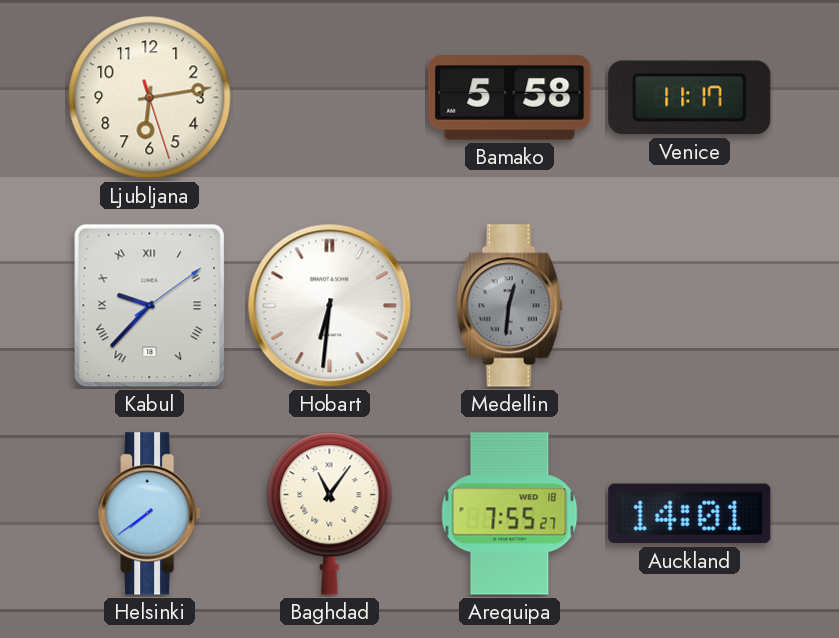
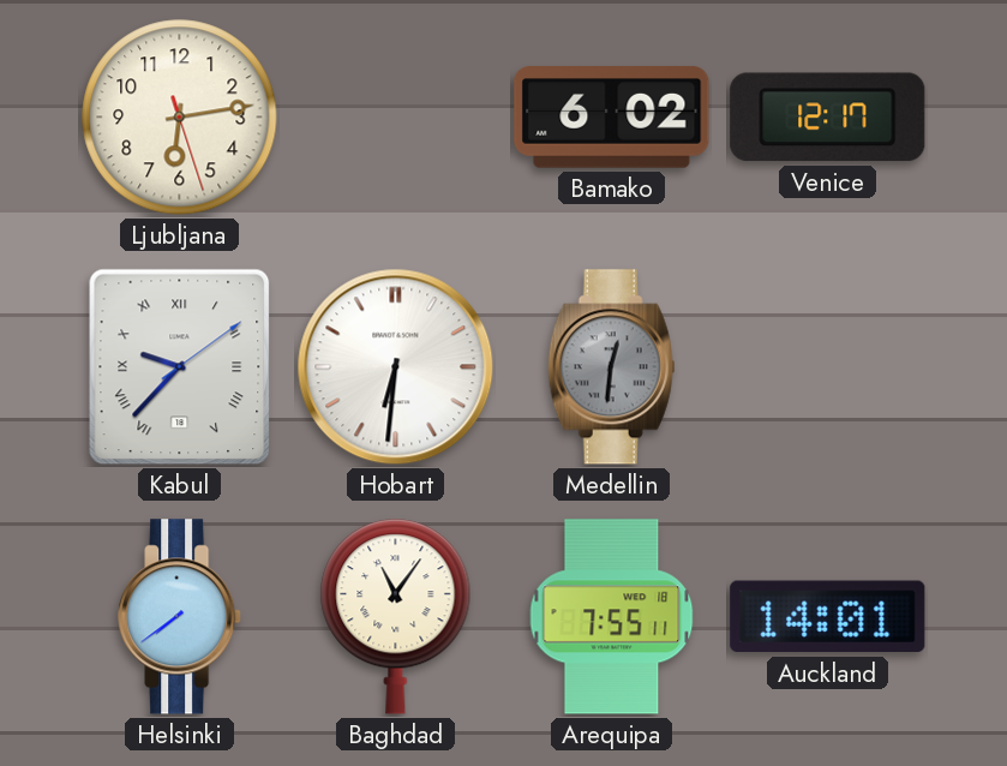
Bamako: 5:58 -> 6:02 (612, 118)
Venice: 11:17 -> 12:17 (828, 118)
Arequipa: 7:55:27 -> 7:55:11 (612, 617)
